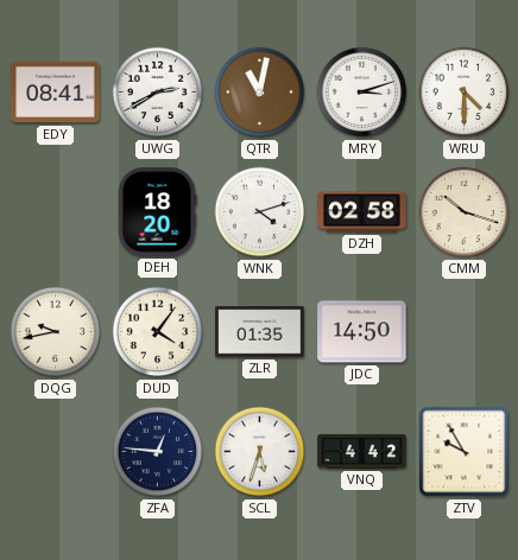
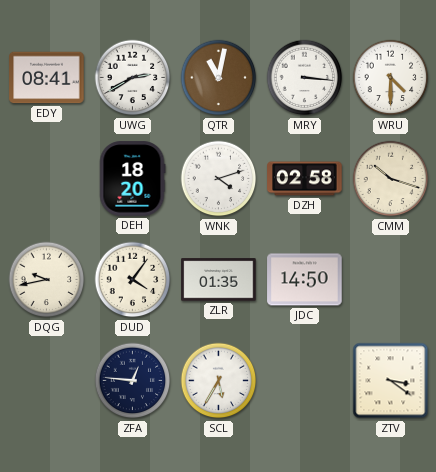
MRY: 3:12 -> 3:16 (305, 78)
SCL: 5:33 -> 5:35 (219, 381)
VNQ: 4:42 -> none (362, 451)
ZTV: 9:55 -> 3:21 (391, 381)
